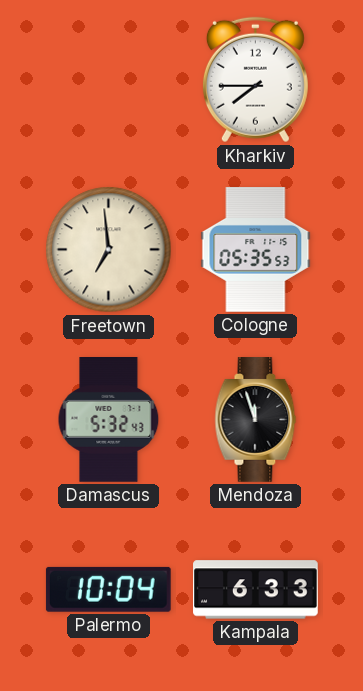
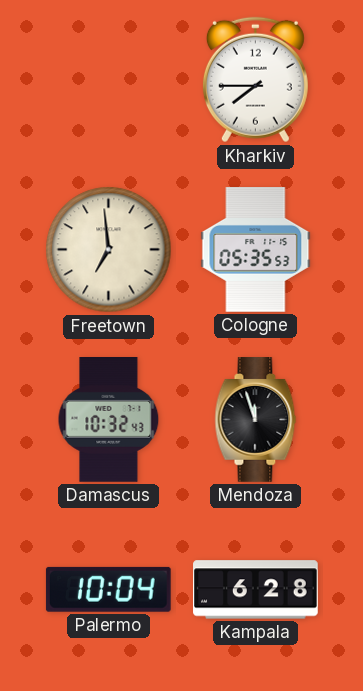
Damascus: 5:32 -> 10:32 (109, 420)
Kampala: 6:33 -> 6:28 (256, 590)
